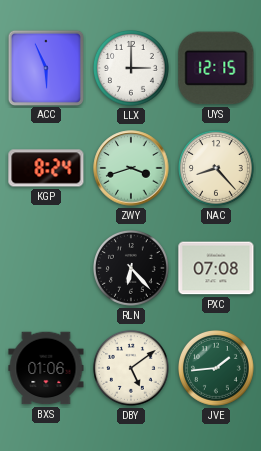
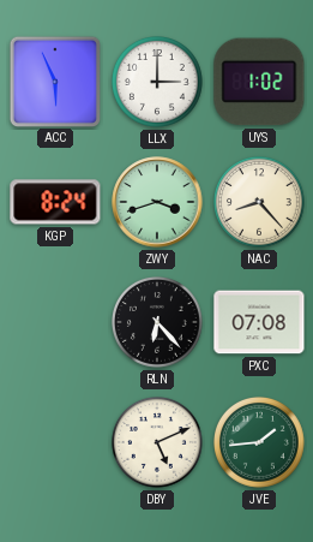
UYS: 12:15 -> 1:02 (259, 82)
BXS: 01:06 -> none (46, 368)
DBY: 5:09 -> 5:11 (158, 443)
